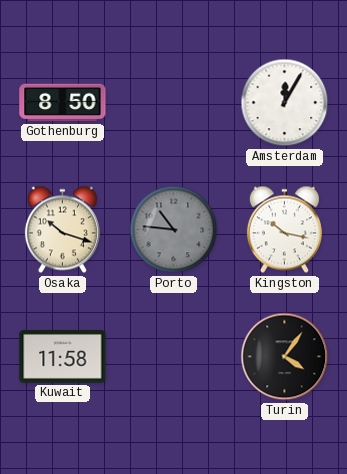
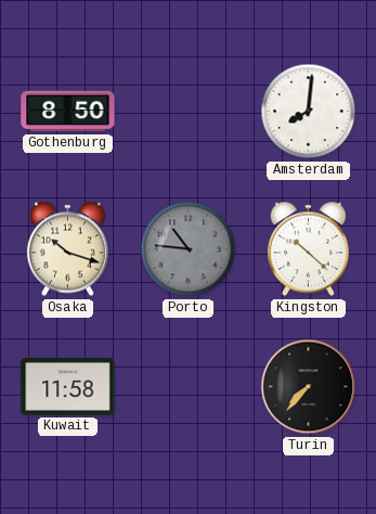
Amsterdam: 12:05 -> 8:01 (309, 112)
Kingston: 10:17 -> 10:22 (308, 249)
Turin: 4:06 -> 7:37 (309, 387)
